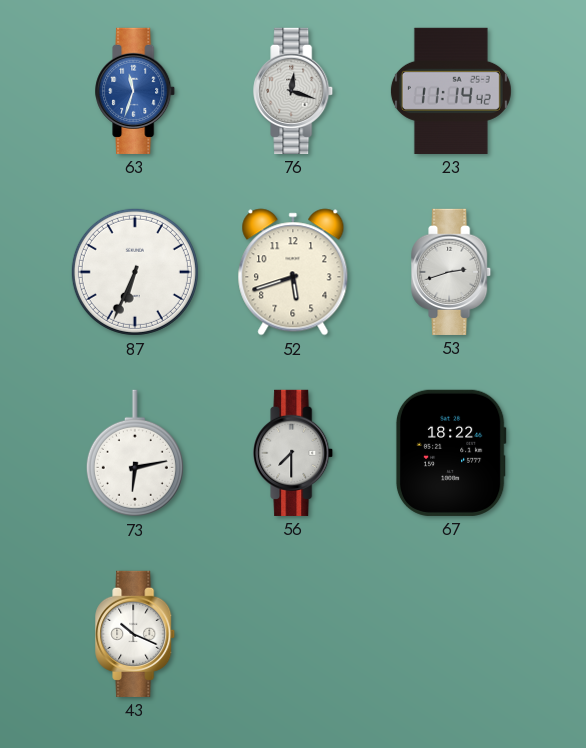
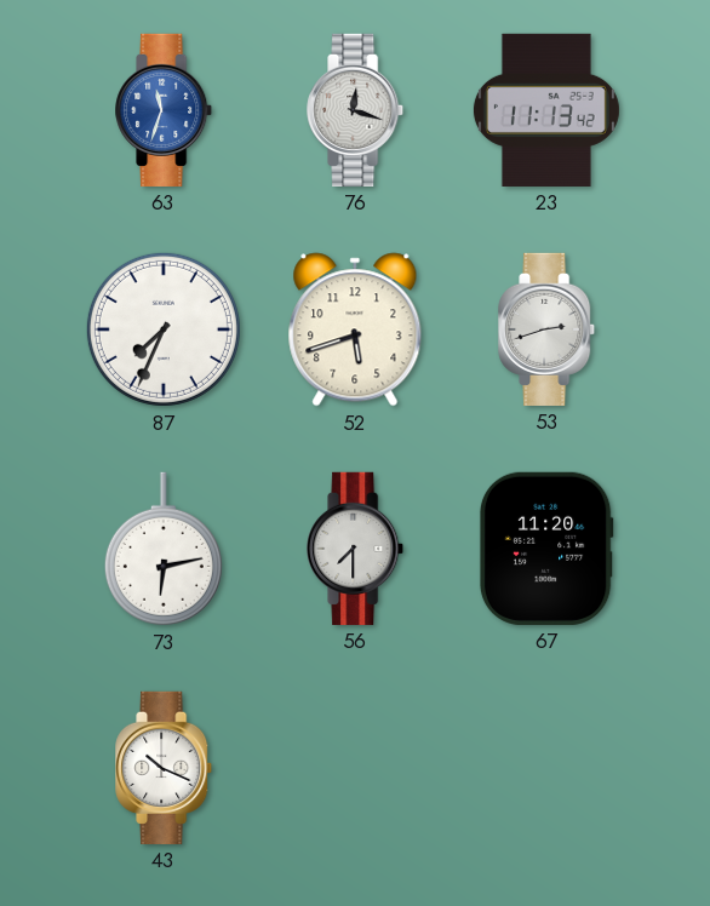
23: 11:14 -> 11:13 (546, 110)
87: 6:34 -> 7:34 (164, 329)
67: 18:22 -> 11:20 (546, 549)
